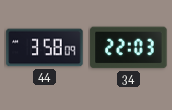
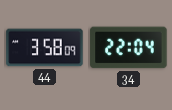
34: 22:03 -> 22:04 (129, 48)
